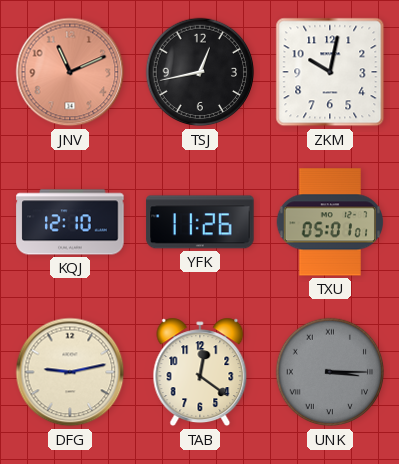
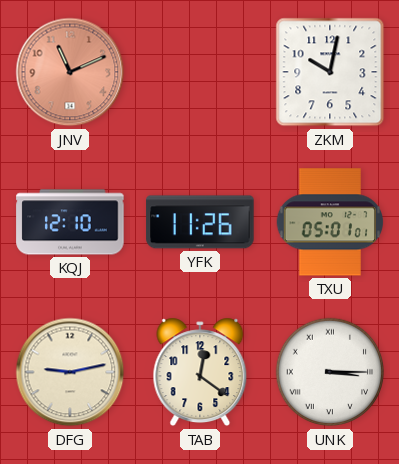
TSJ: 12:43 -> none (200, 72)
UNK dial: grey -> white (330, 372)
